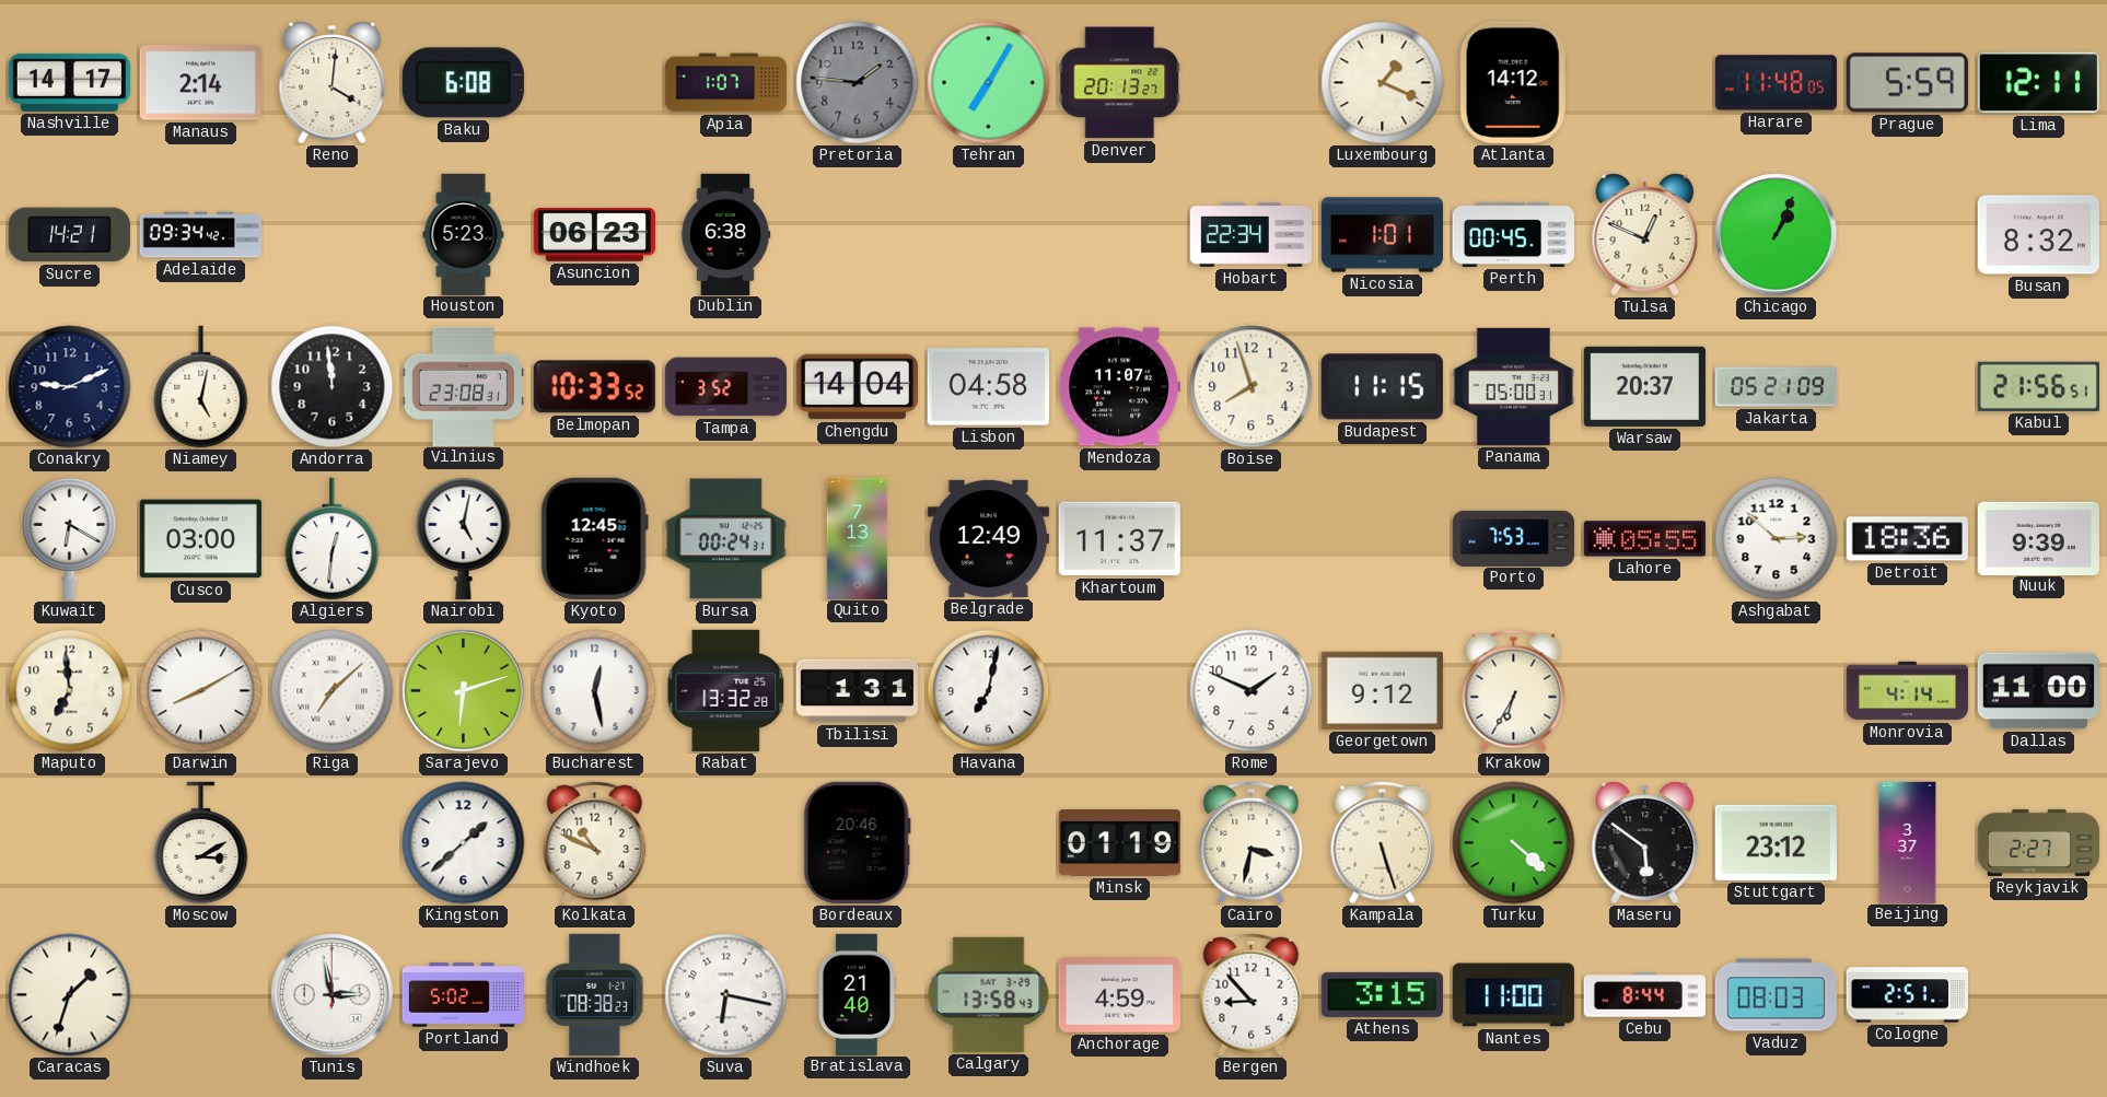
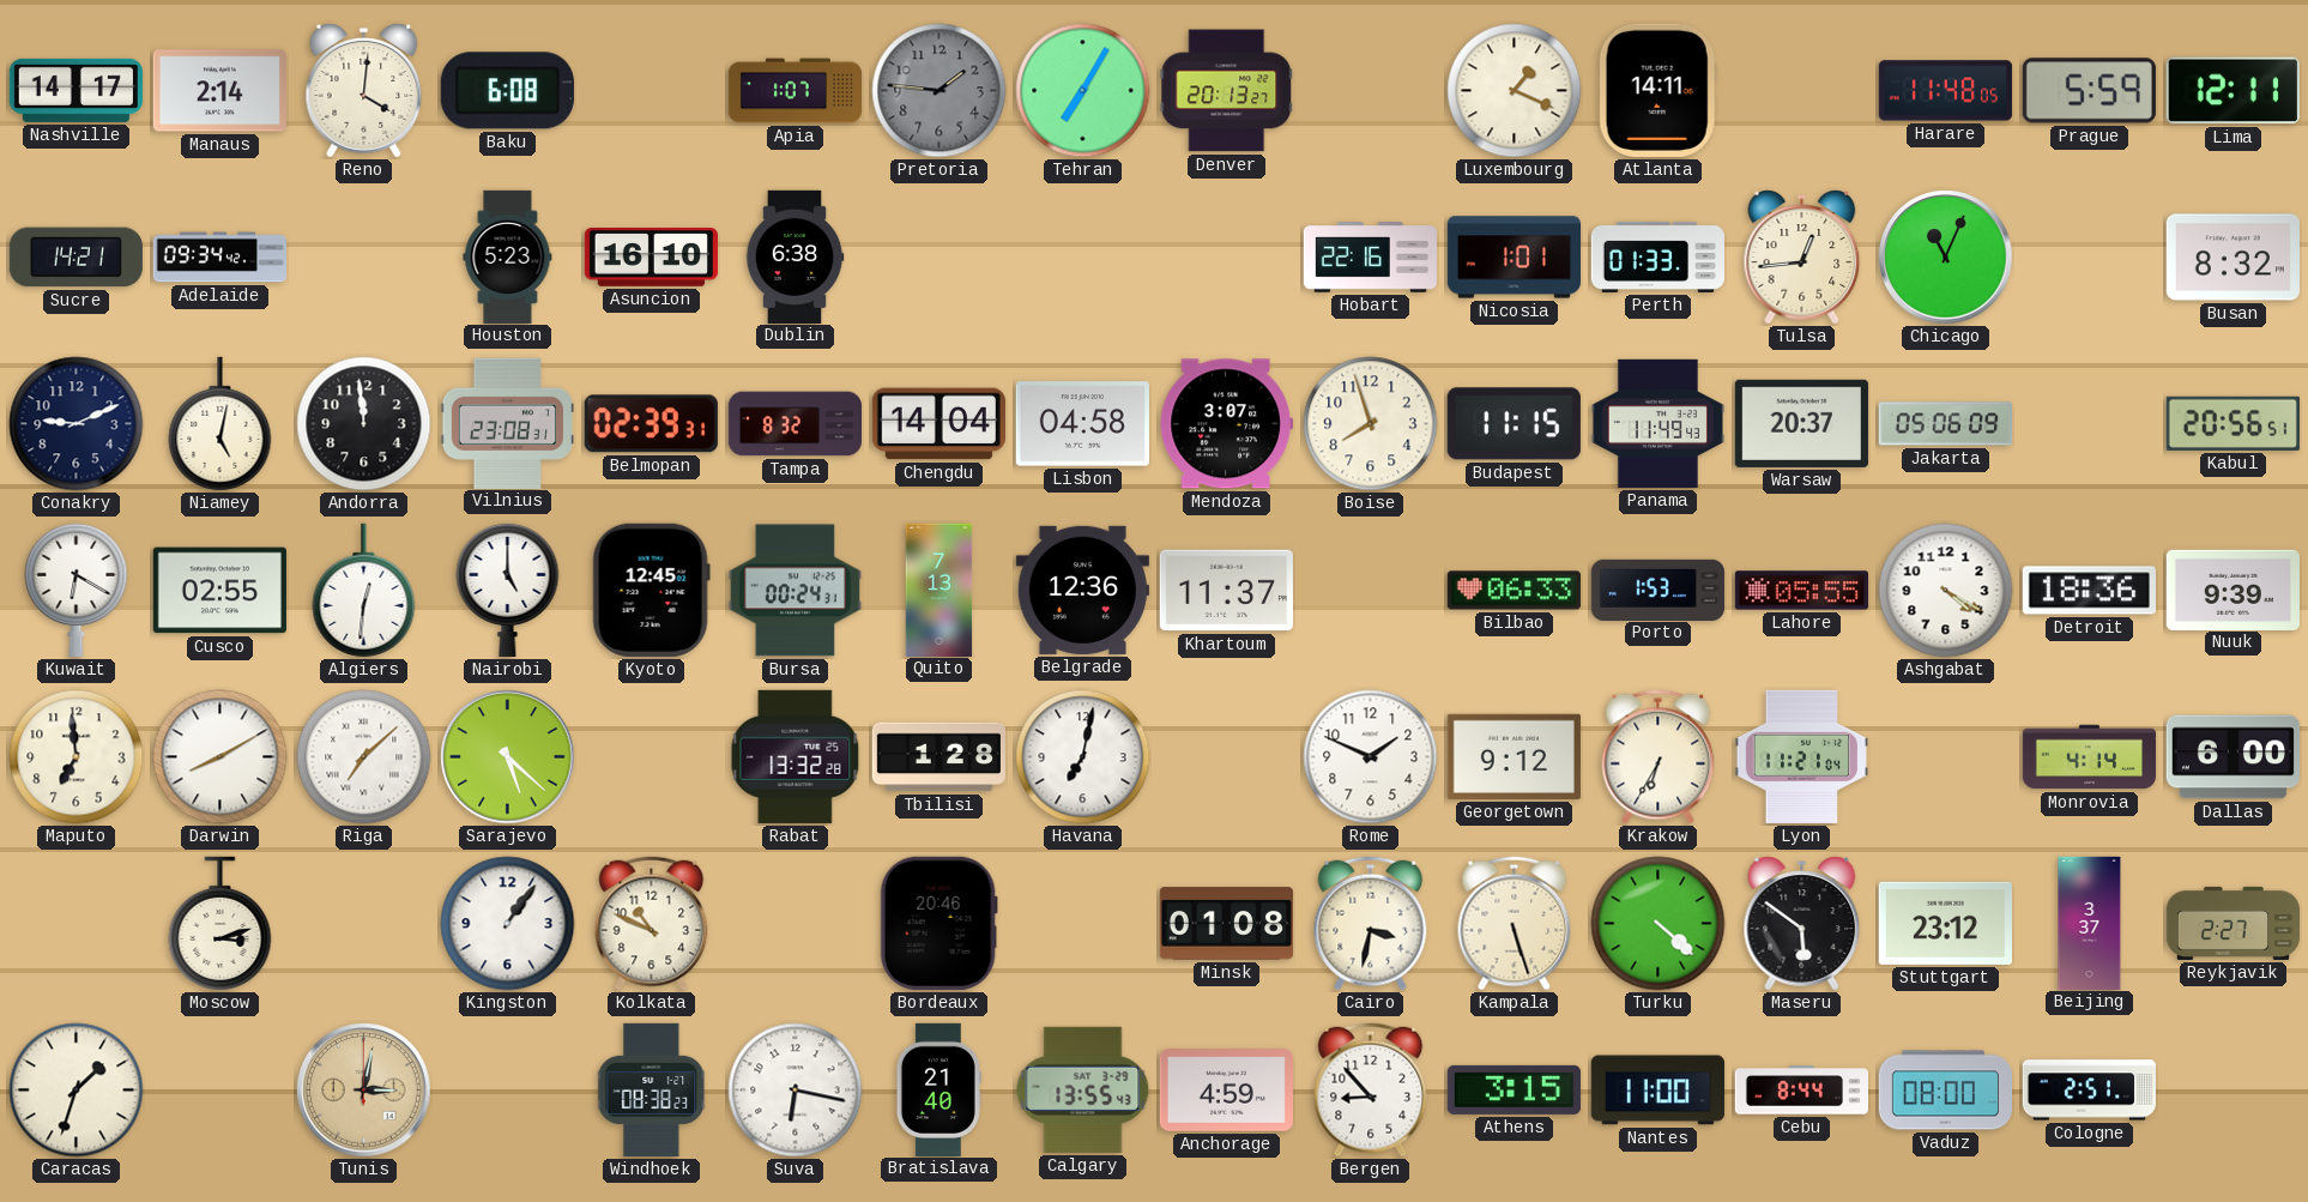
Atlanta: 14:12 -> 14:11 (1657, 90)
Asuncion: 06:23 -> 16:10 (651, 258)
Hobart: 22:34 -> 22:16 (1370, 258)
Perth: 00:45 -> 01:33 (1657, 256)
Tulsa: 12:49 -> 12:44 (1802, 258)
Chicago: 1:04 -> 11:04 (1946, 258)
Belmopan: 10:33 -> 02:39 (651, 424)
Tampa: 3:52 -> 8:32 (794, 424)
Mendoza: 11:07 -> 3:07 (1226, 424)
Panama: 05:00 -> 11:49 (1657, 423)
Jakarta: 05:21 -> 05:06 (1945, 424)
Kabul: 21:56 -> 20:56 (2233, 423)
Cusco: 03:00 -> 02:55 (219, 591)
Nairobi: 5:02 -> 5:00 (508, 590)
Belgrade: 12:49 -> 12:36 (1082, 590)
Bilbao: none -> 06:33 (1514, 591)
Porto: 7:53 -> 1:53 (1657, 590)
Ashgabat: 2:52 -> 4:20 (1946, 591)
Sarajevo: 6:12 -> 5:22 (508, 757)
Bucharest: 12:28 -> none (595, 691)
Tbilisi: 1:31 -> 1:28 (938, 757)
Lyon: none -> 11:21 (1801, 756)
Dallas: 11:00 -> 6:00 (2233, 757)
Moscow: 3:10 -> 3:12 (220, 924)
Kingston: 1:38 -> 1:06 (508, 924)
Minsk: 01:19 -> 01:08 (1226, 924)
Tunis: 2:58 -> 3:02 (364, 1091)
Tunis dial: white -> champagne (364, 1091)
Portland: 5:02 -> none (463, 995)
Calgary: 13:58 -> 13:55 (1083, 1089)
Vaduz: 08:03 -> 08:00 (1945, 1091)
